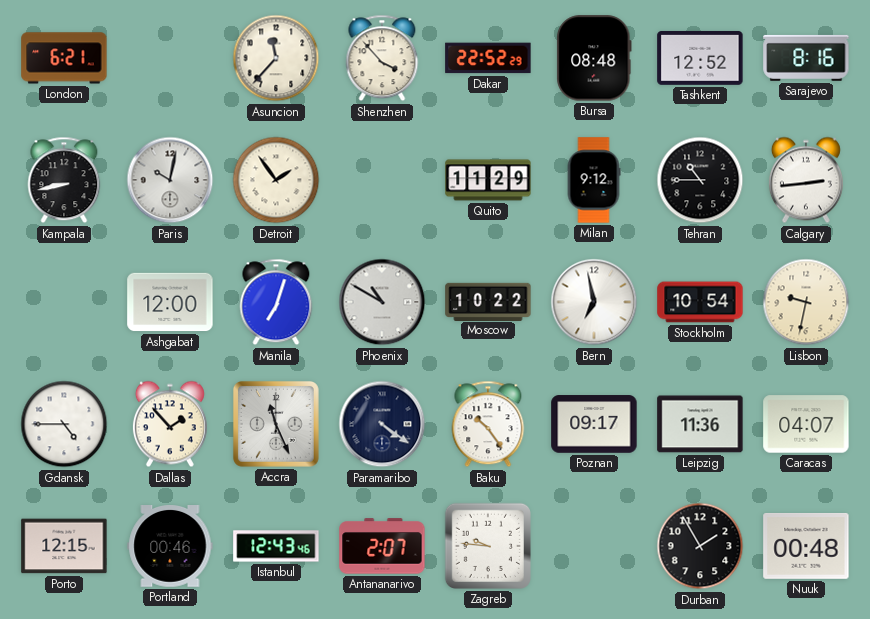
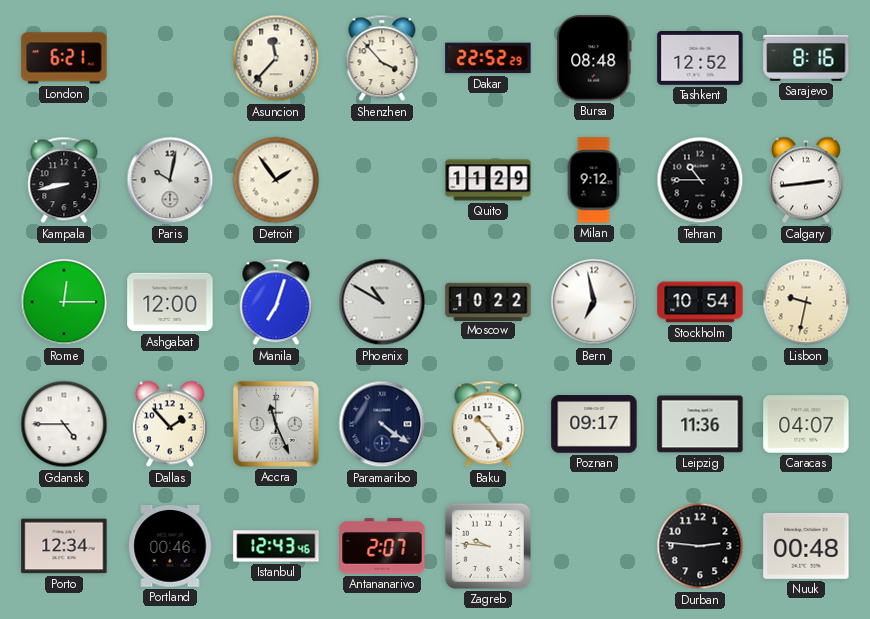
Rome: none -> 12:15 (64, 302)
Porto: 12:15 -> 12:34 (64, 546)
Durban: 1:55 -> 2:46 (700, 546)
